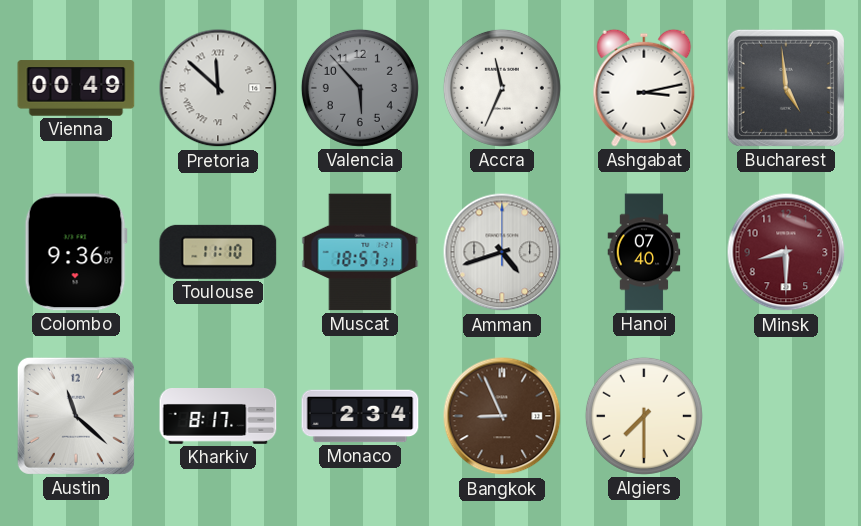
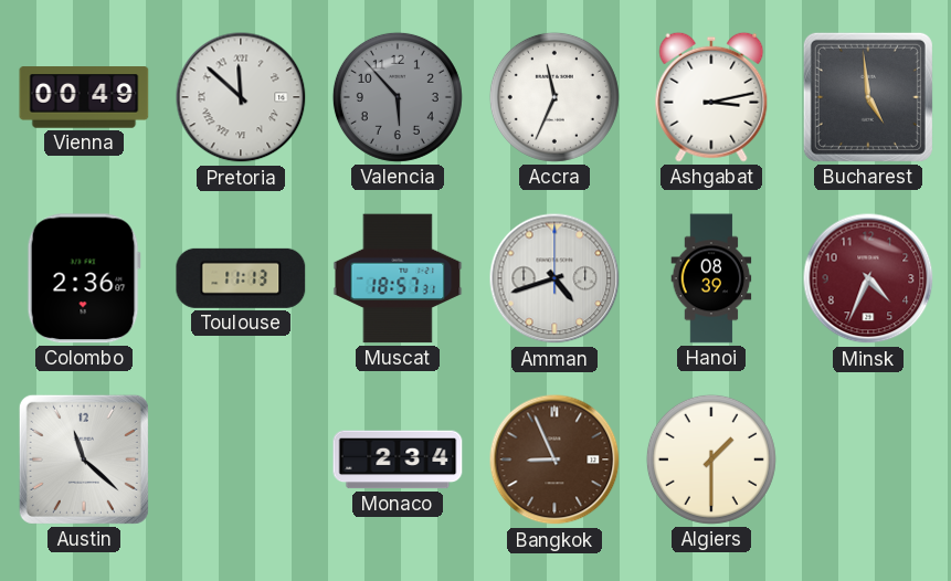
Colombo: 9:36 -> 2:36 (84, 278)
Toulouse: 11:10 -> 11:13 (241, 278)
Hanoi: 07:40 -> 08:39 (711, 278)
Minsk: 8:30 -> 4:34 (868, 278)
Kharkiv: 8:17 -> none (218, 417)
Algiers: 7:30 -> 1:30 (711, 459)
